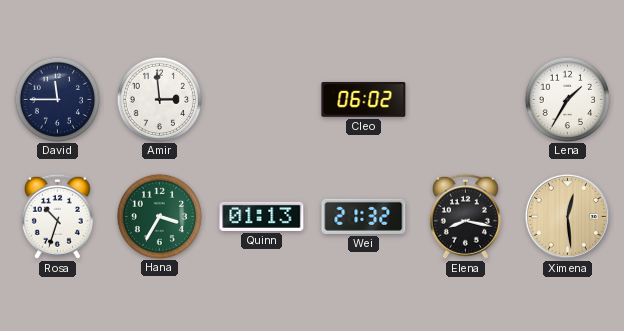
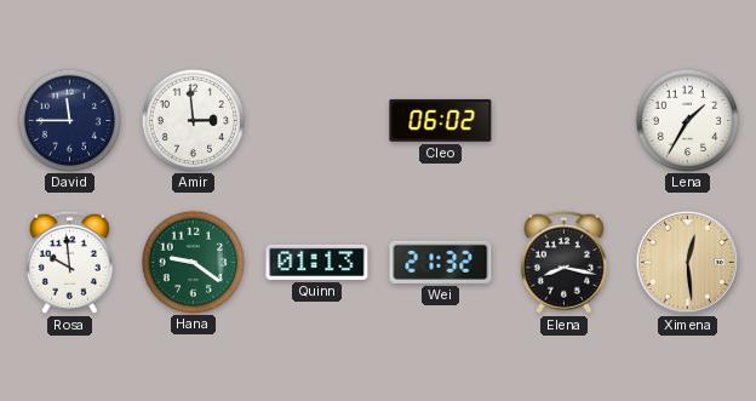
Rosa: 10:33 -> 9:59 (69, 262)
Hana: 3:35 -> 9:21 (193, 262)
